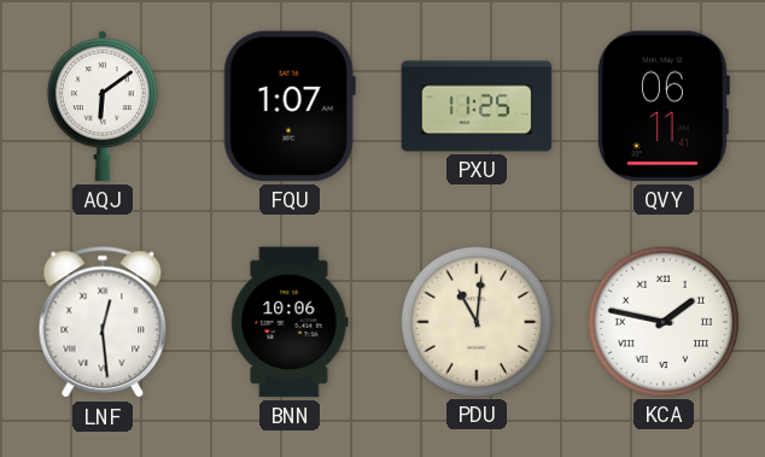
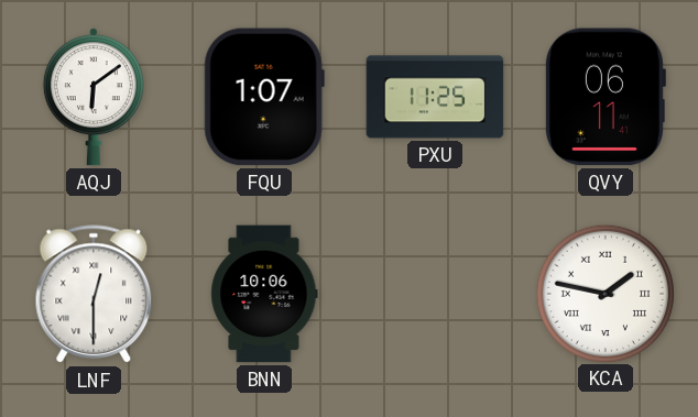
LNF: 12:29 -> 12:30 (94, 295)
PDU: 11:01 -> none (475, 321)
